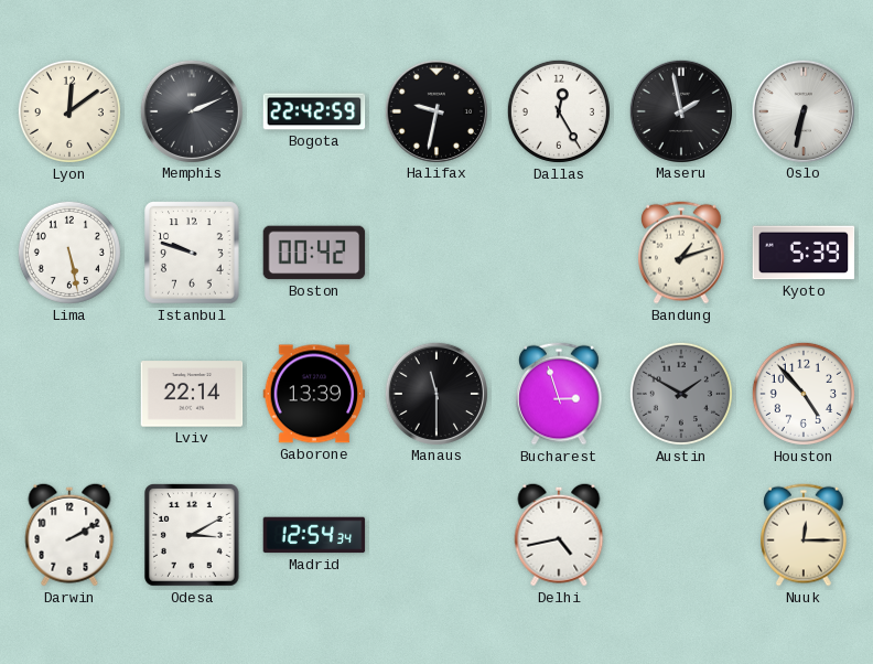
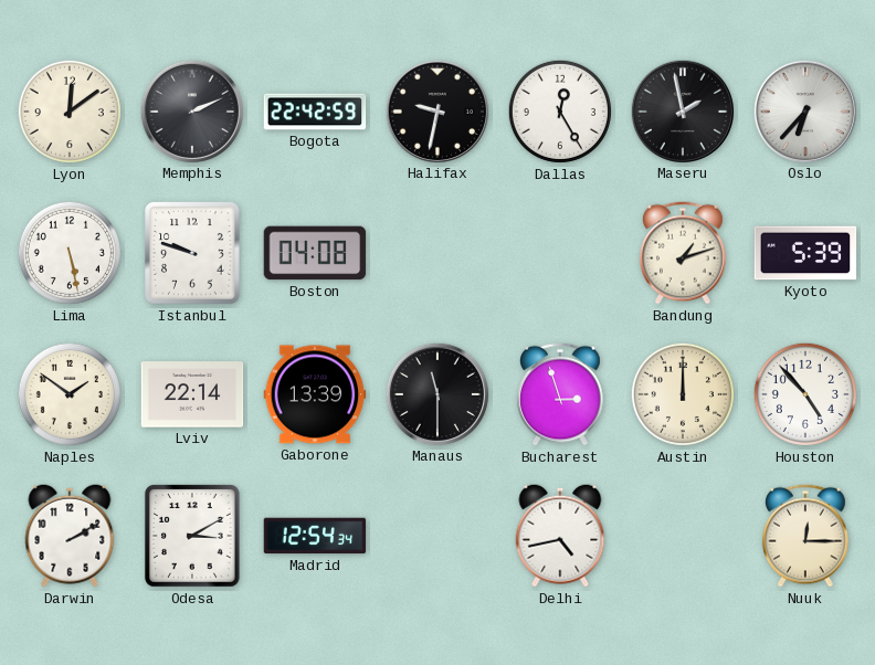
Oslo: 6:32 -> 6:37 (804, 110)
Boston: 00:42 -> 04:08 (315, 253)
Naples: none -> 1:51 (70, 394)
Austin: 1:50 -> 12:00 (683, 394)
Austin dial: grey -> cream (683, 394)
